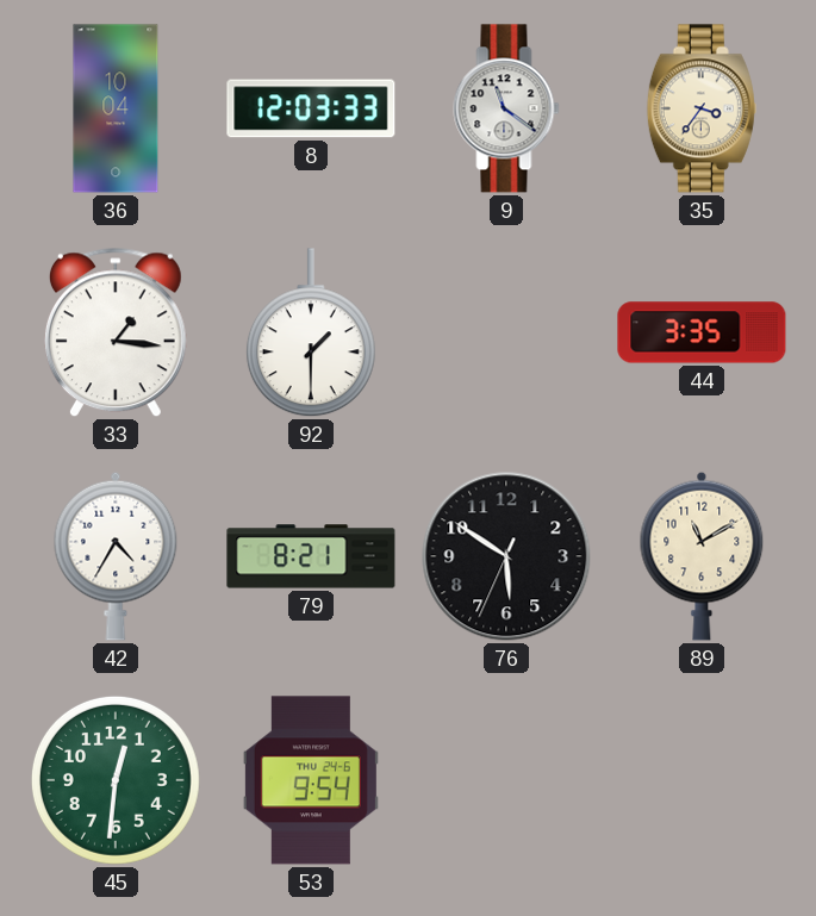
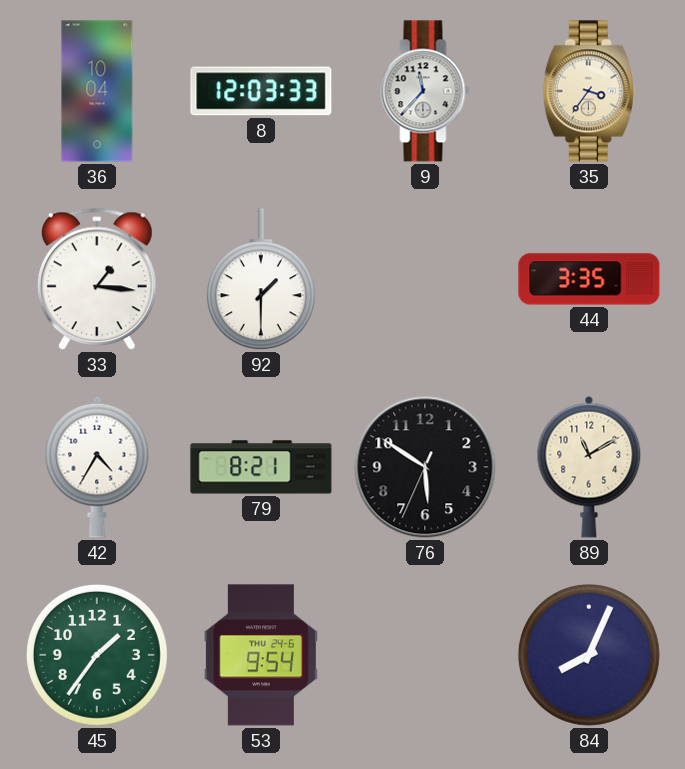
9: 11:21 -> 11:37 (425, 91)
45: 12:31 -> 1:36 (97, 655)
84: none -> 8:04 (589, 655)
